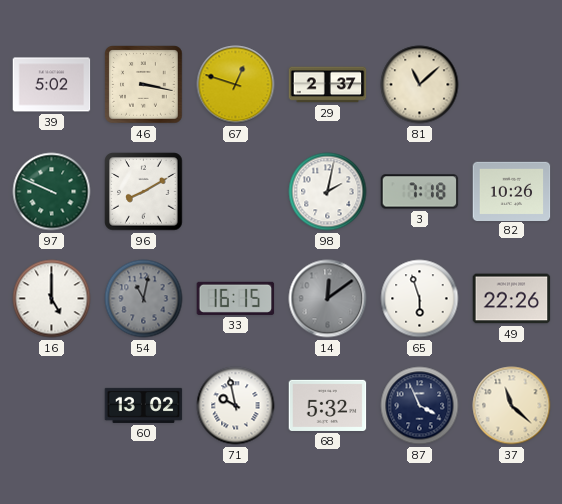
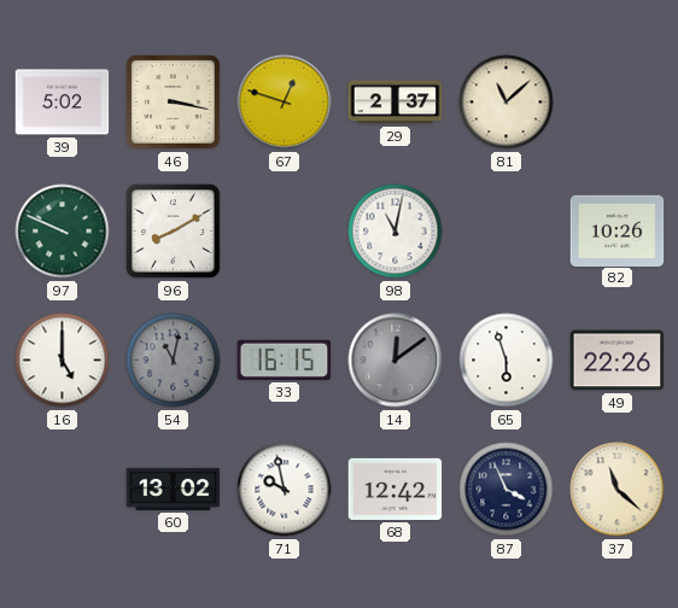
98: 2:02 -> 11:02 (396, 232)
3: 7:18 -> none (420, 192)
68: 5:32 -> 12:42 (396, 489)
